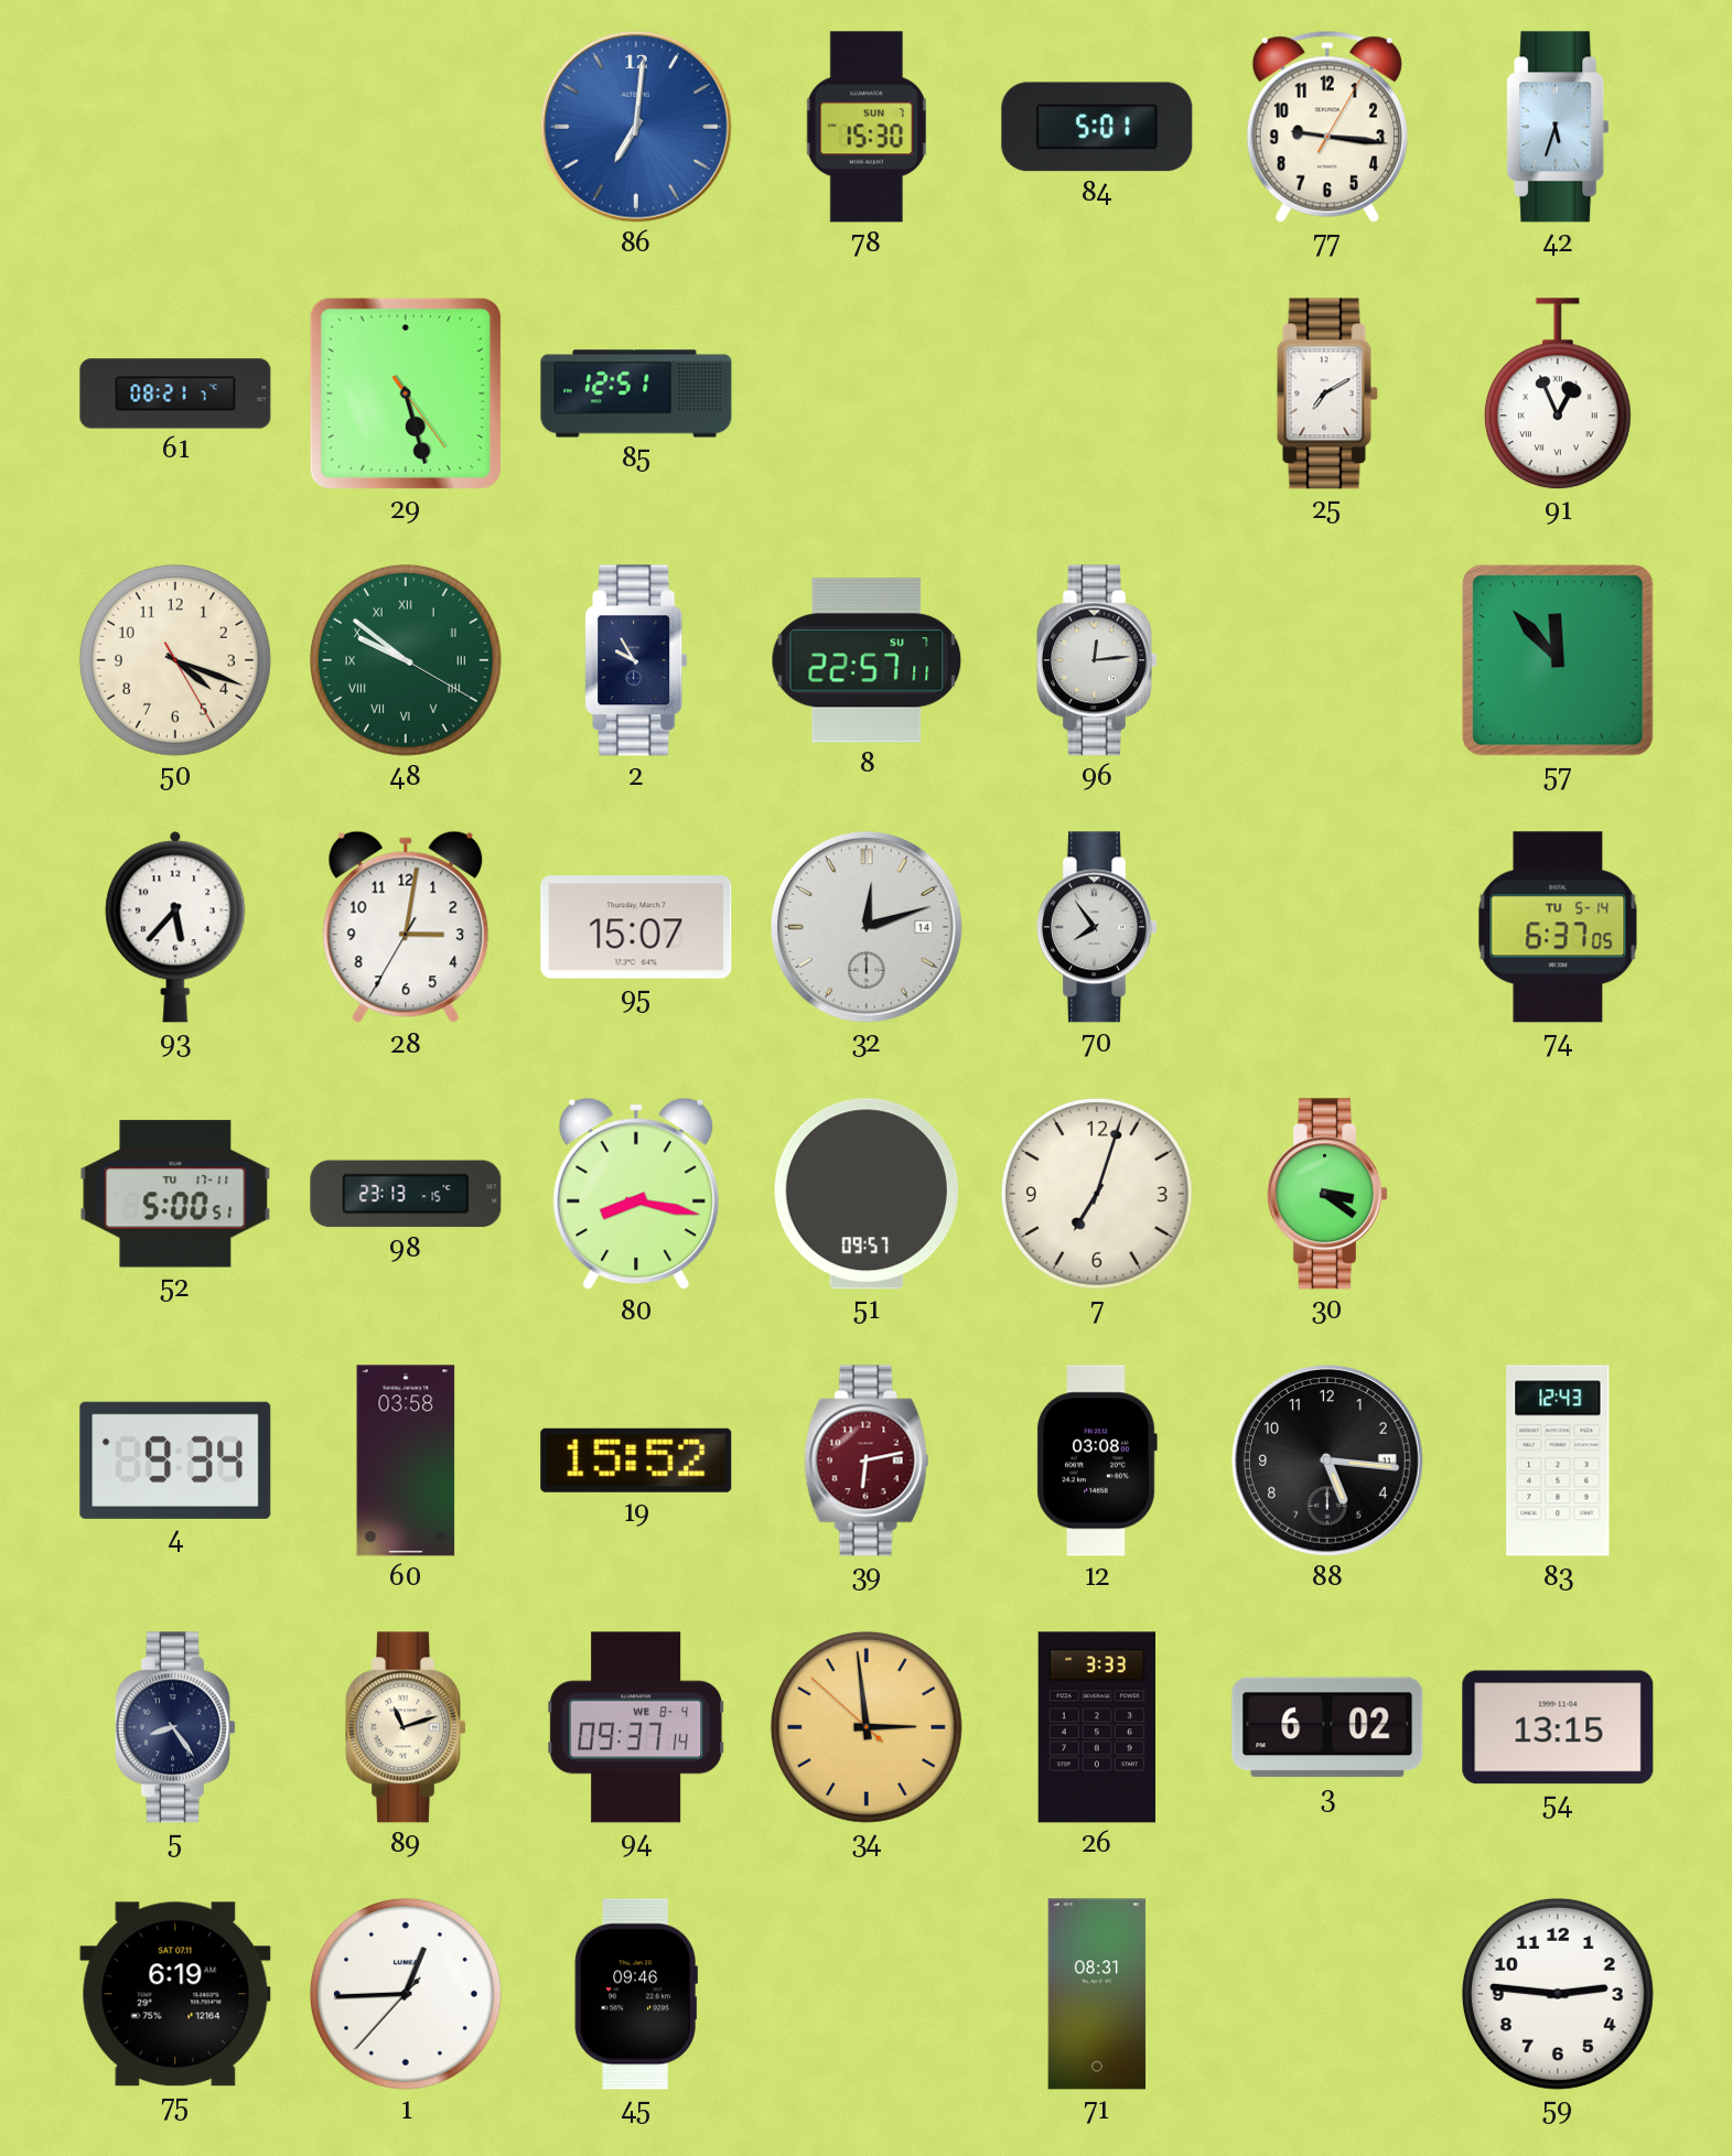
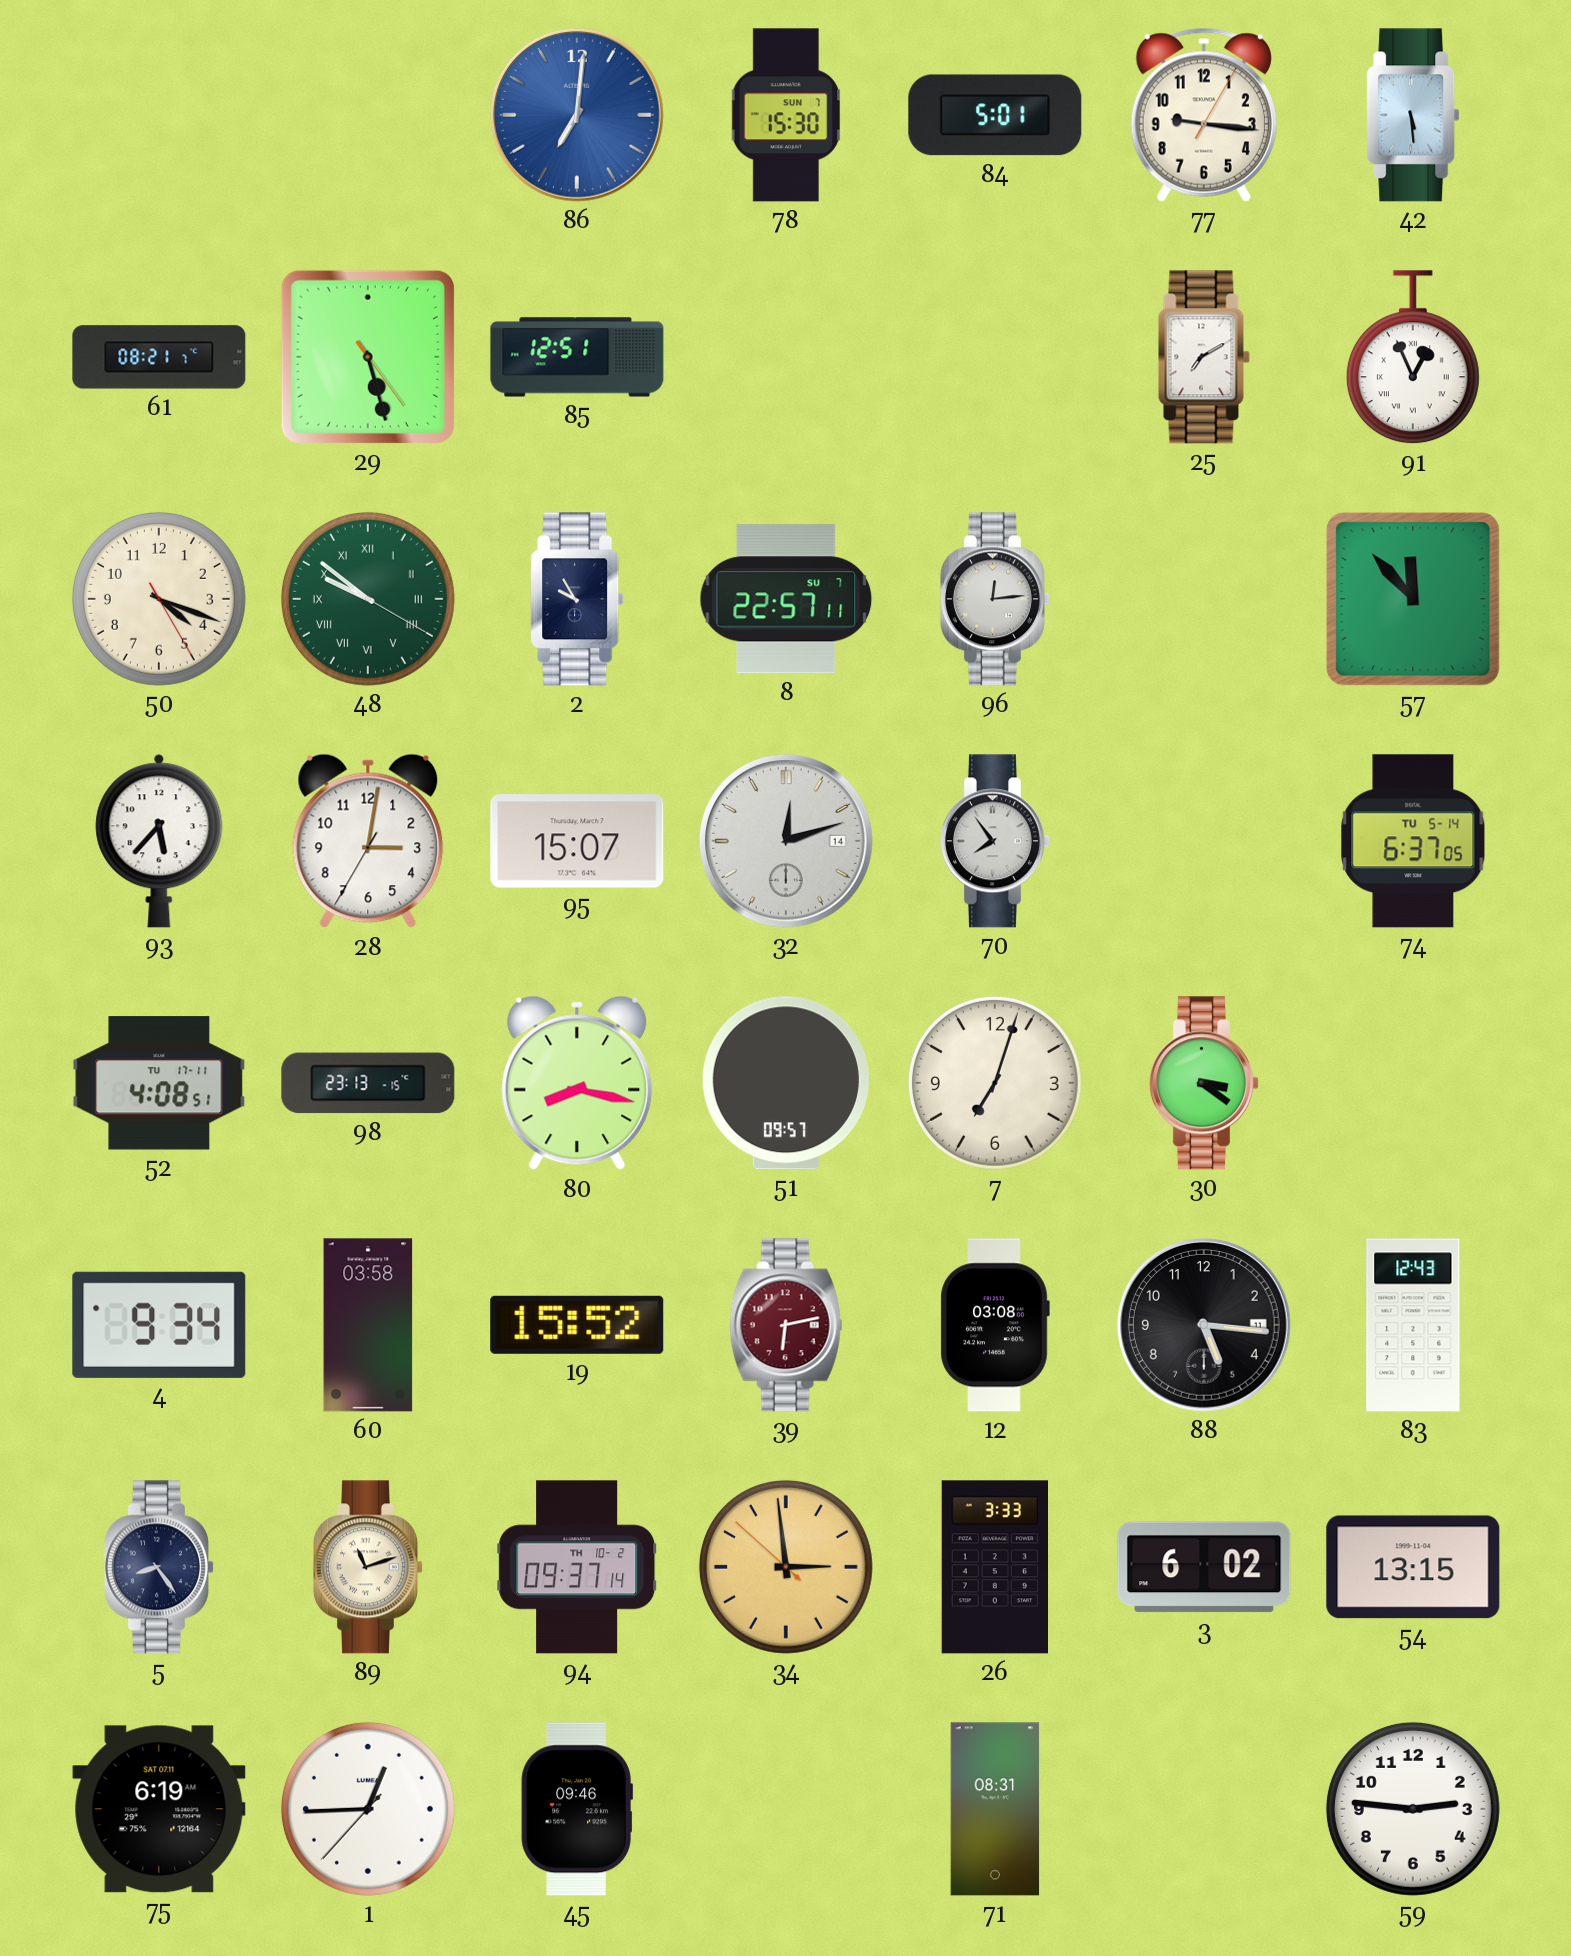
42: 5:33 -> 5:29 (1413, 115)
52: 5:00 -> 4:08 (159, 1083)
94 date: WE 8-4 -> TH 10-2 (577, 1567)
